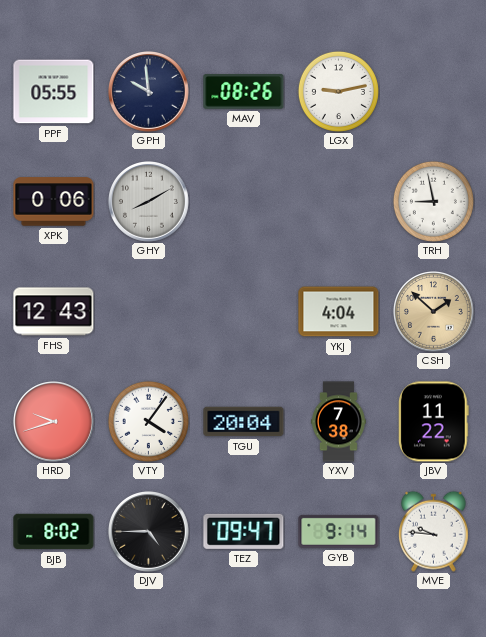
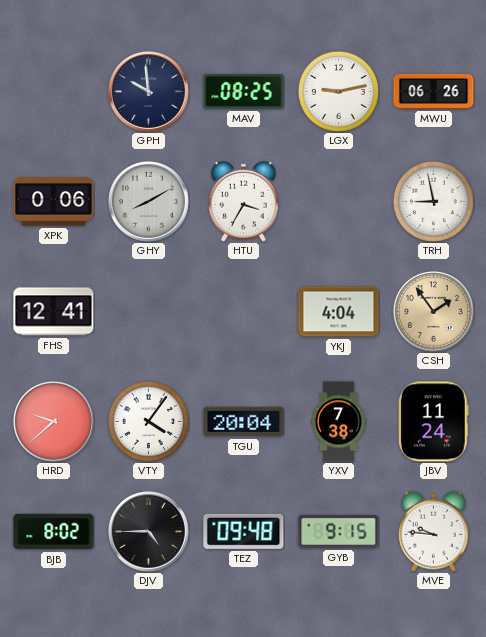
PPF: 05:55 -> none (54, 92)
MAV: 08:26 -> 08:25 (244, 92)
MWU: none -> 06:26 (434, 91)
HTU: none -> 3:35 (243, 201)
FHS: 12:43 -> 12:41 (54, 312)
CSH: 1:52 -> 1:54 (434, 312)
HRD: 9:42 -> 9:38 (54, 422)
JBV: 11:22 -> 11:24 (433, 422)
TEZ: 09:47 -> 09:48 (244, 531)
GYB: 9:14 -> 9:15 (339, 531)
